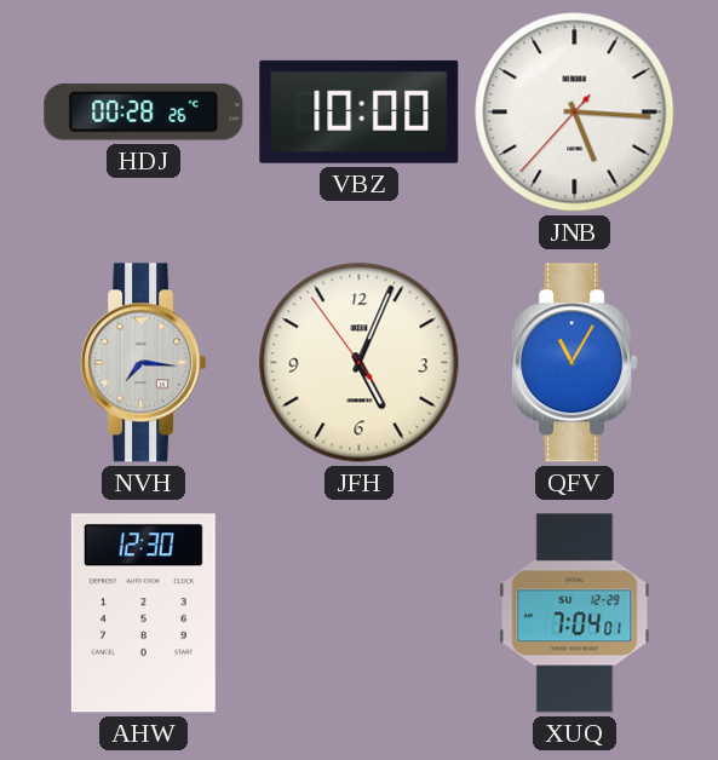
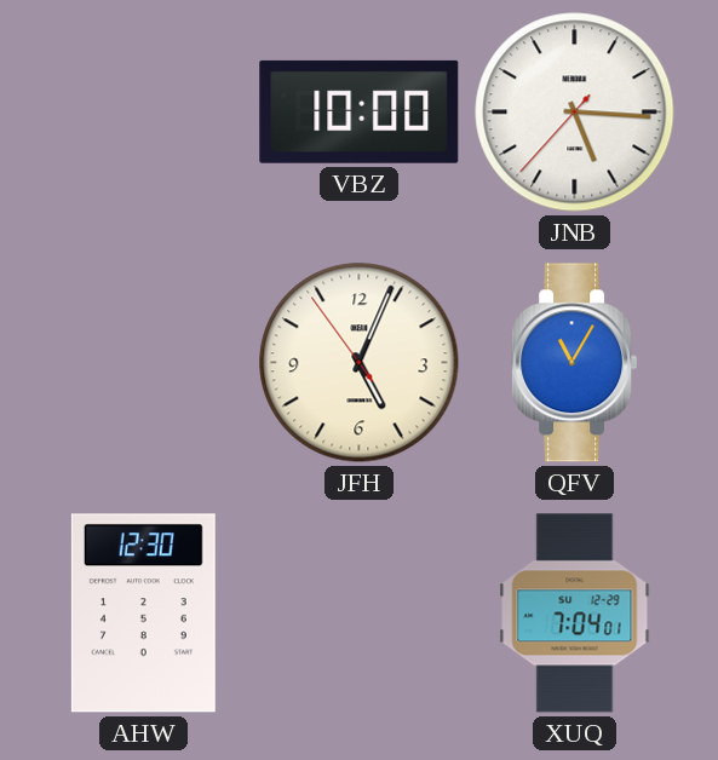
HDJ: 00:28 -> none (144, 113)
NVH: 7:16 -> none (144, 363)
